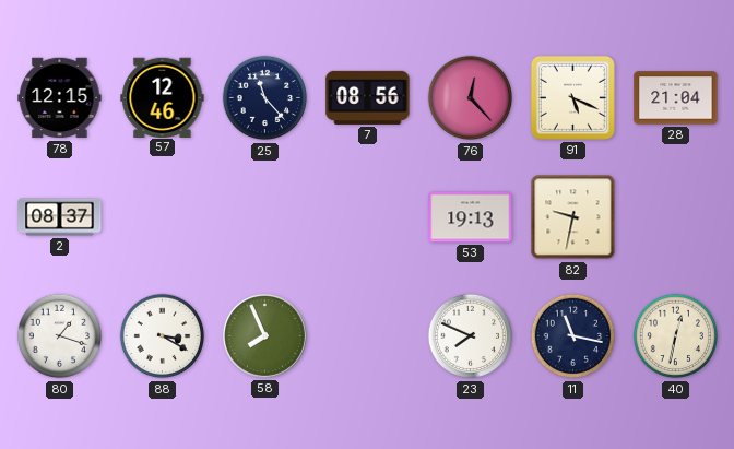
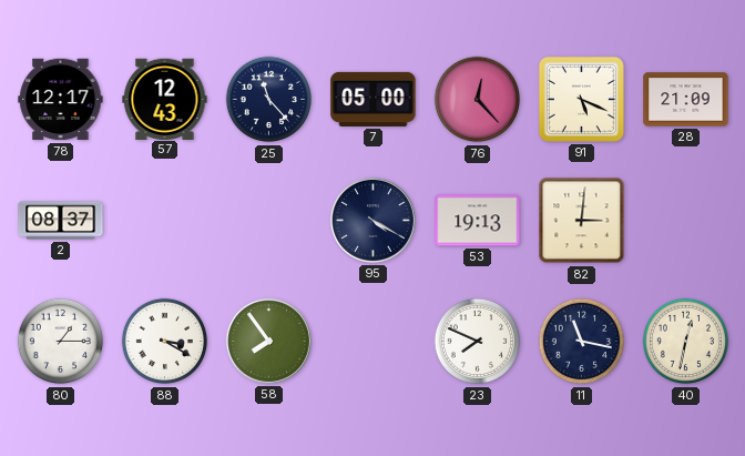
78: 12:15 -> 12:17 (61, 100)
57: 12:46 -> 12:43 (165, 99)
7: 08:56 -> 05:00 (374, 99)
28: 21:04 -> 21:09 (686, 100)
95: none -> 4:20 (372, 220)
82: 9:32 -> 3:01 (582, 221)
80: 1:18 -> 1:15 (61, 342)
58: 7:56 -> 7:54 (268, 341)
